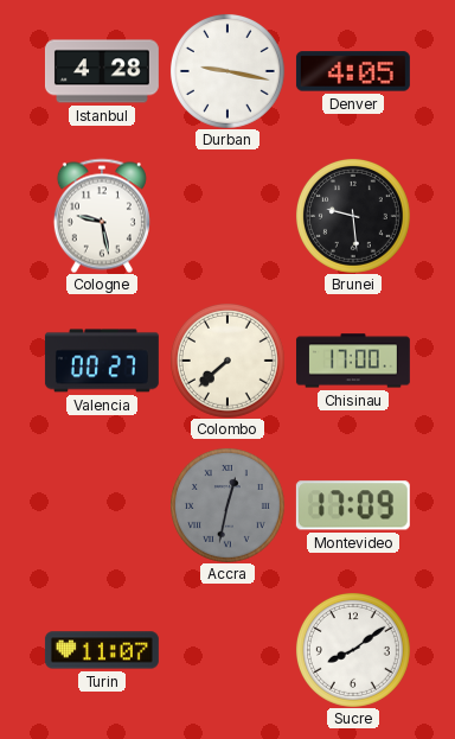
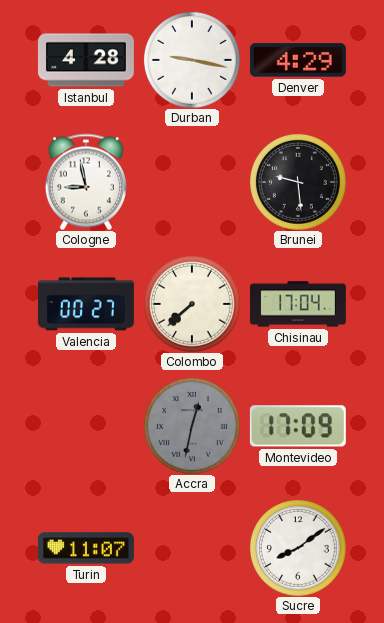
Denver: 4:05 -> 4:29 (298, 60)
Cologne: 9:28 -> 8:58 (86, 182)
Chisinau: 17:00 -> 17:04 (298, 304)
